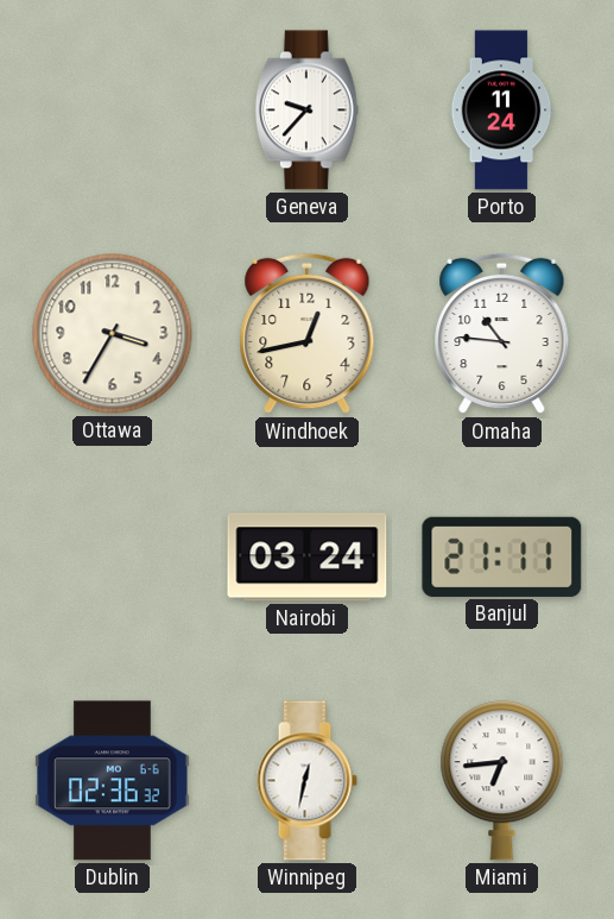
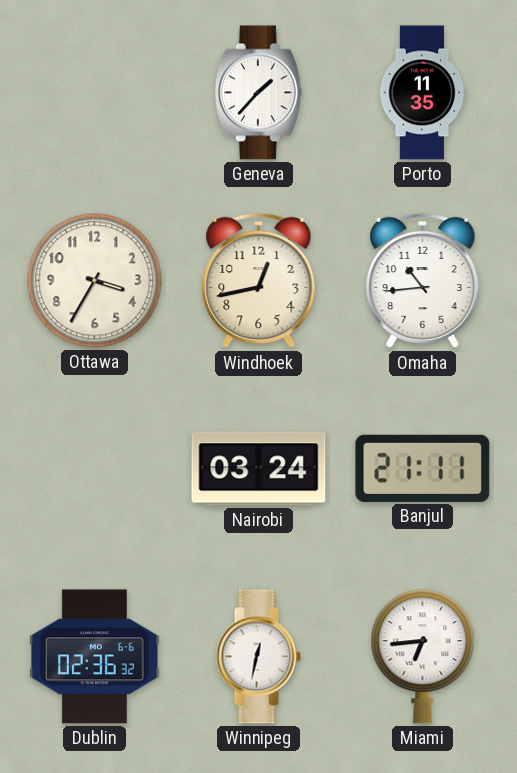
Geneva: 9:37 -> 1:37 (258, 93)
Porto: 11:24 -> 11:35 (422, 93)
Omaha: 10:46 -> 10:44 (423, 281)
